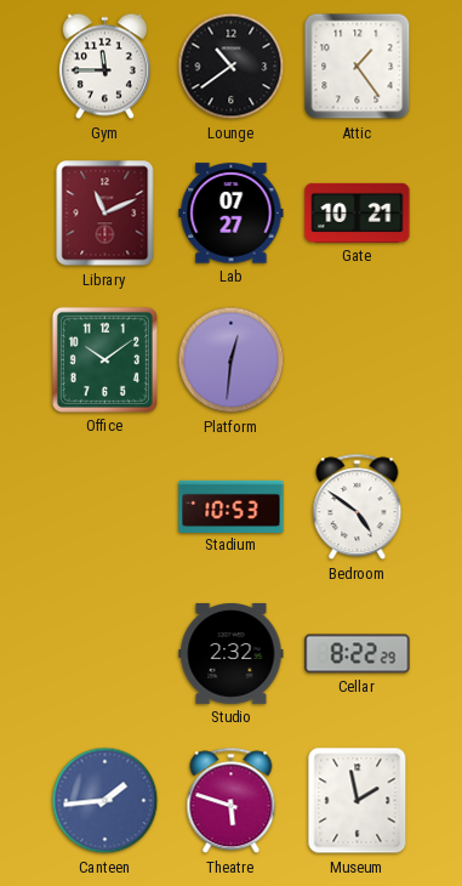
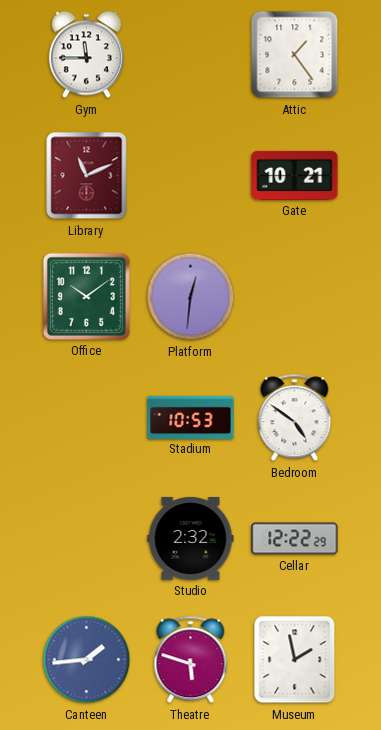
Lounge: 10:39 -> none (232, 67)
Lab: 07:27 -> none (232, 214)
Cellar: 8:22 -> 12:22 (295, 539)
